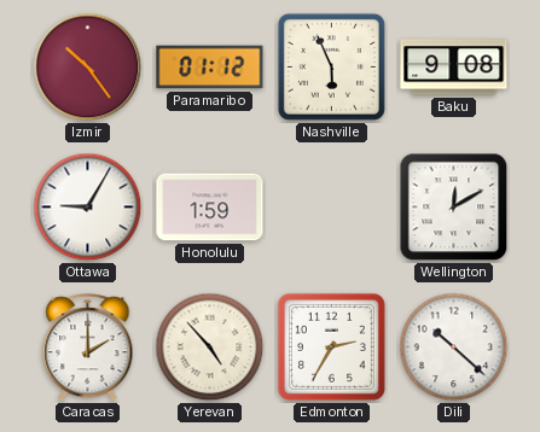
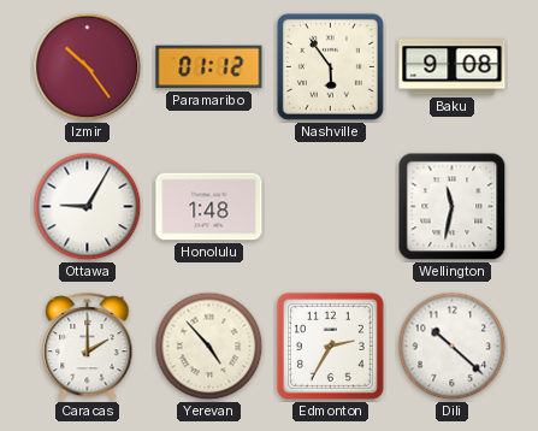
Nashville: 5:56 -> 5:54 (330, 66)
Honolulu: 1:59 -> 1:48 (209, 207)
Wellington: 12:10 -> 11:32 (453, 207)
